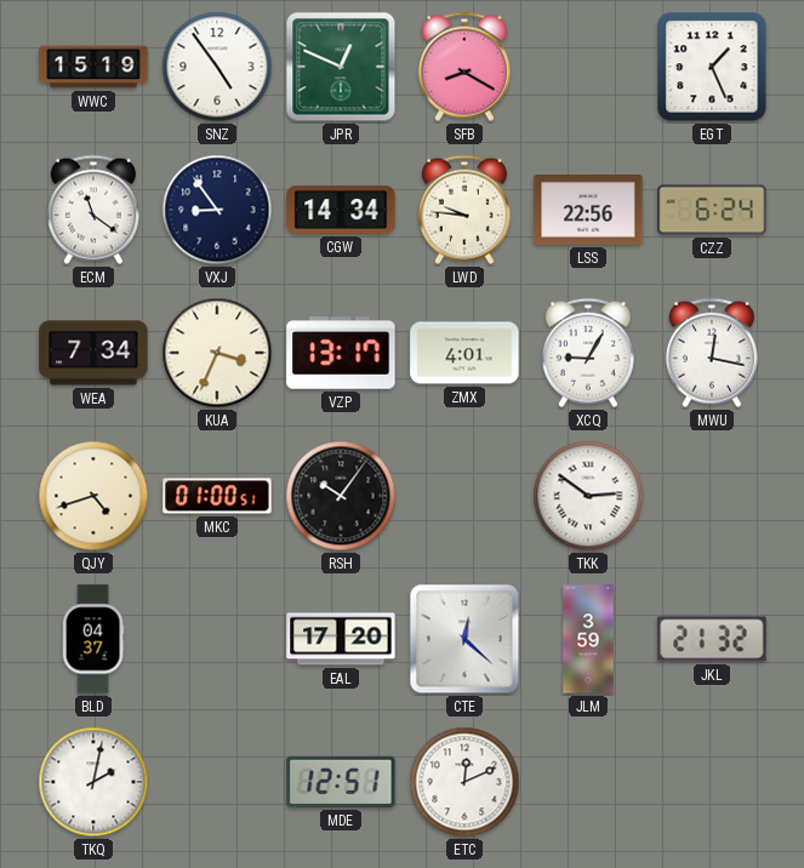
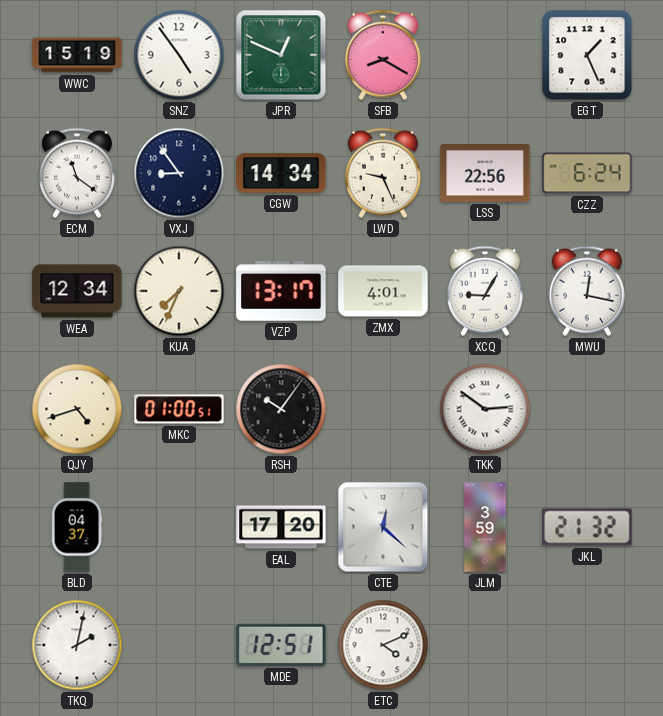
LWD: 9:46 -> 9:26 (383, 173)
WEA: 7:34 -> 12:34 (77, 291)
KUA: 3:34 -> 7:34 (179, 291)
ETC: 12:11 -> 4:11 (383, 645)
